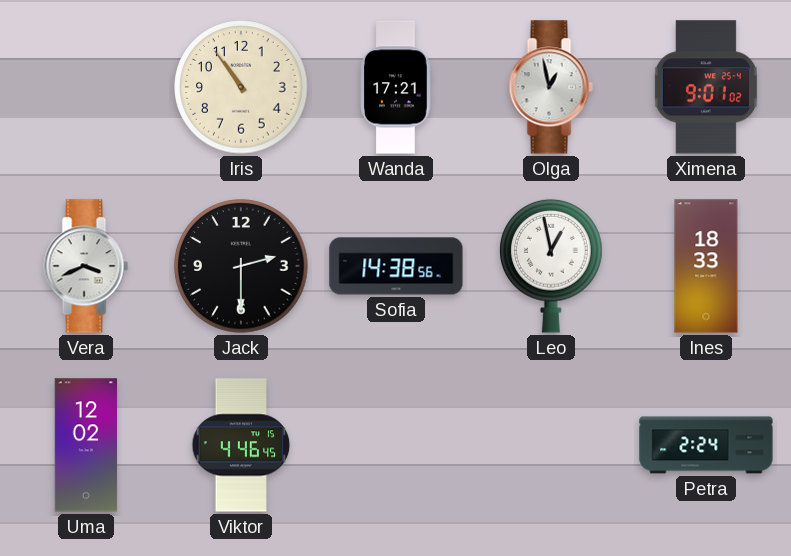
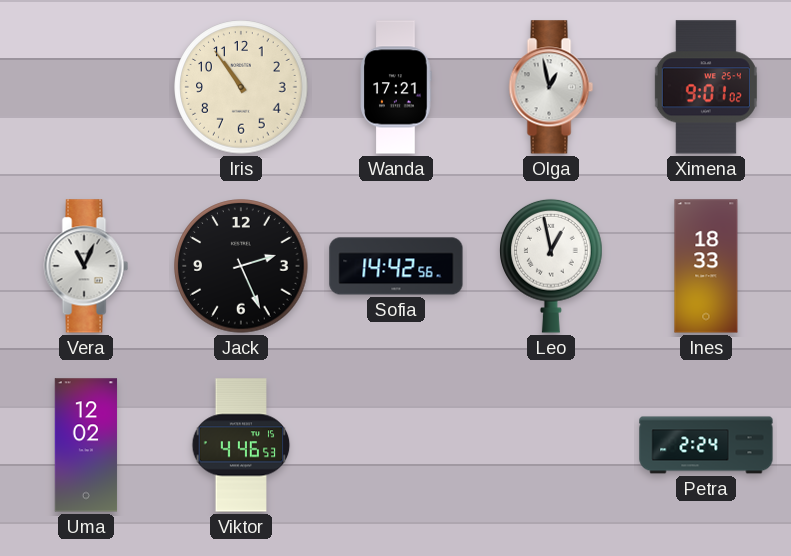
Vera: 3:41 -> 11:04 (86, 266)
Jack: 2:30 -> 2:26 (241, 266)
Sofia: 14:38 -> 14:42 (396, 266)
Viktor: 4:46:45 -> 4:46:53 (241, 445)
